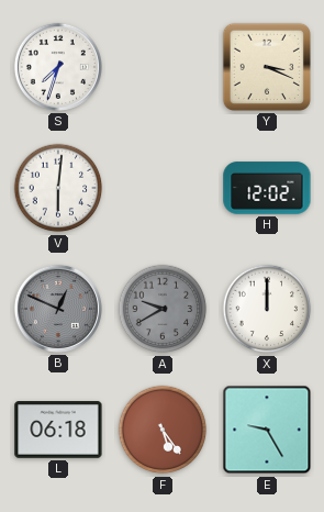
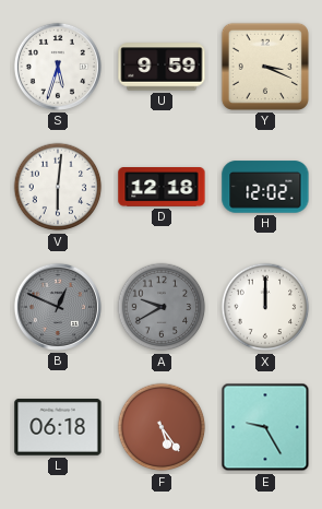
S: 7:33 -> 5:33 (58, 67)
U: none -> 9:59 (162, 67)
D: none -> 12:18 (162, 188)
